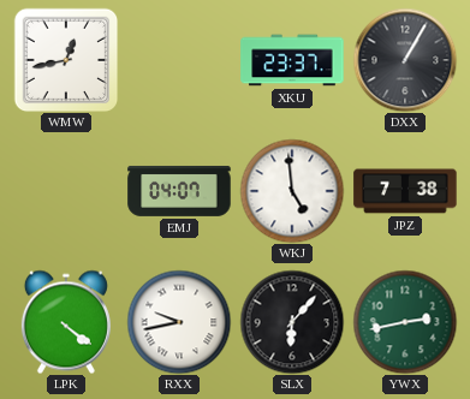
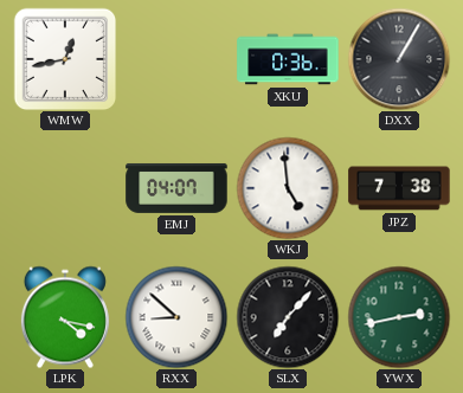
XKU: 23:37 -> 0:36 (288, 59)
LPK: 4:21 -> 4:17 (65, 317)
RXX: 9:43 -> 8:52 (176, 317)
SLX: 6:07 -> 7:07 (288, 317)
